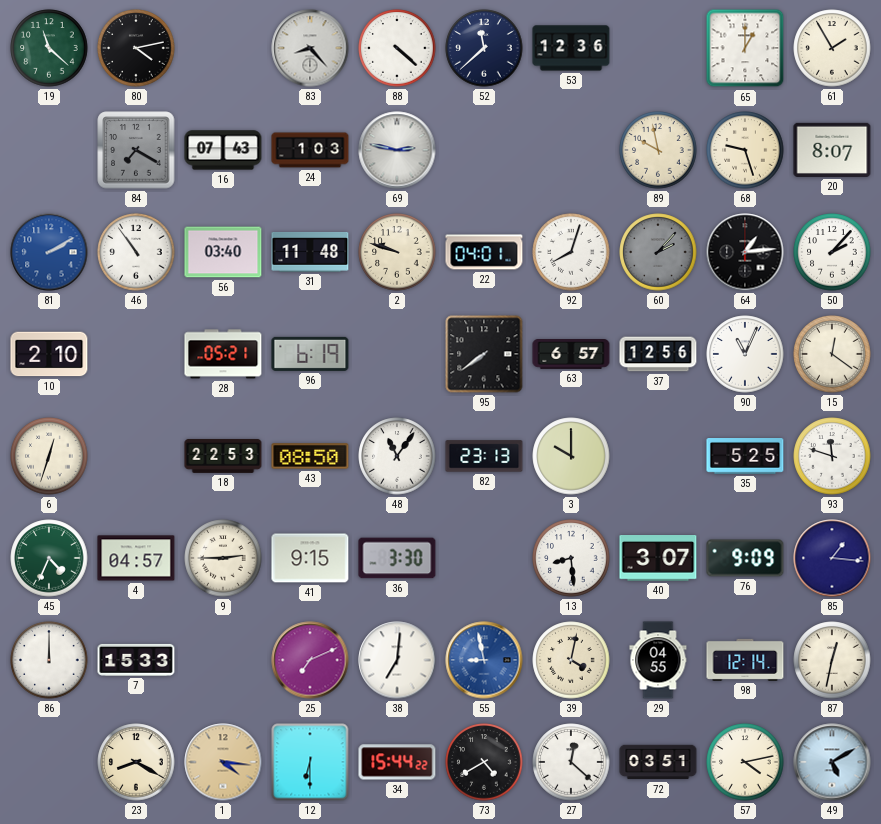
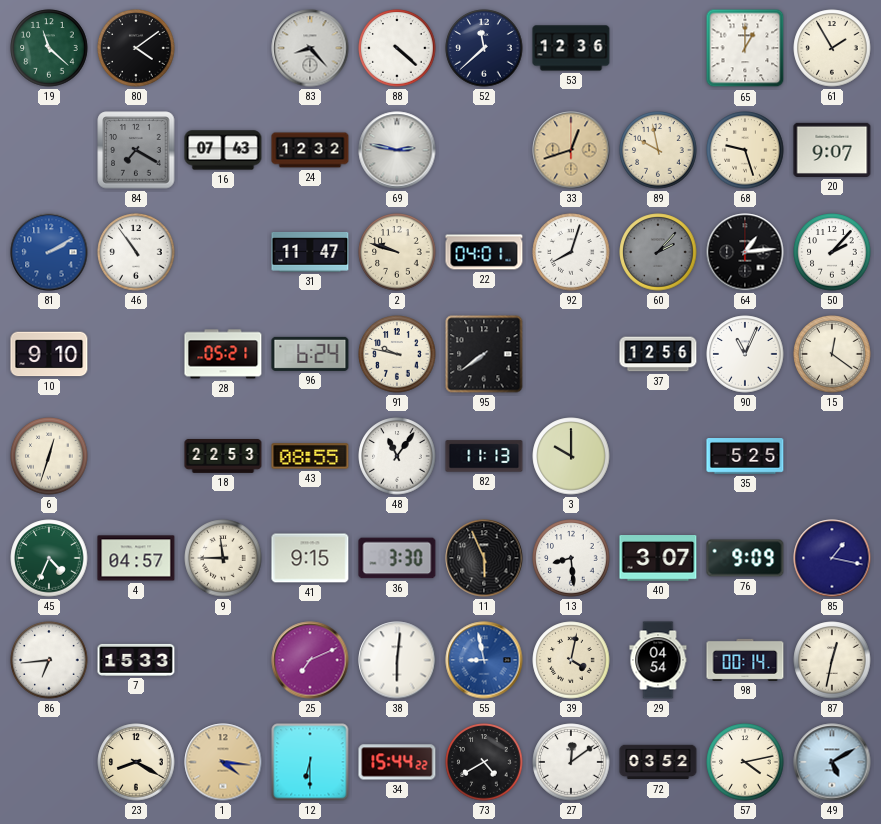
80: 4:13 -> 4:09 (136, 48)
24: 1:03 -> 12:32 (310, 150)
33: none -> 12:42 (571, 150)
20: 8:07 -> 9:07 (832, 150)
56: 03:40 -> none (223, 252)
31: 11:48 -> 11:47 (310, 252)
10: 2:10 -> 9:10 (49, 354)
96: 6:19 -> 6:24 (310, 354)
91: none -> 9:47 (397, 354)
63: 6:57 -> none (571, 355)
43: 08:50 -> 08:55 (310, 456)
82: 23:13 -> 11:13 (484, 456)
93: 11:48 -> none (832, 456)
9: 2:45 -> 11:45 (223, 558)
11: none -> 5:56 (484, 558)
85: 1:16 -> 1:17 (832, 558)
86: 12:00 -> 6:44 (49, 660)
38: 7:01 -> 6:01 (397, 660)
29: 04:55 -> 04:54 (658, 660)
98: 12:14 -> 00:14 (745, 660)
27: 12:22 -> 12:09 (571, 762)
72: 03:51 -> 03:52 (658, 762)
